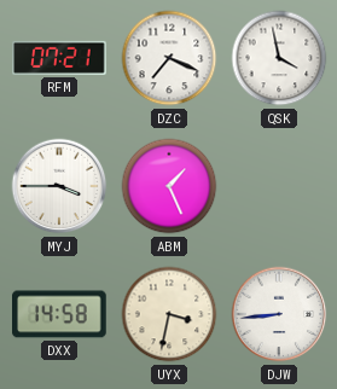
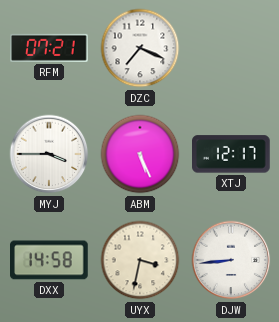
QSK: 3:58 -> none (279, 58)
ABM: 1:26 -> 5:26 (140, 154)
XTJ: none -> 12:17 (232, 154)
